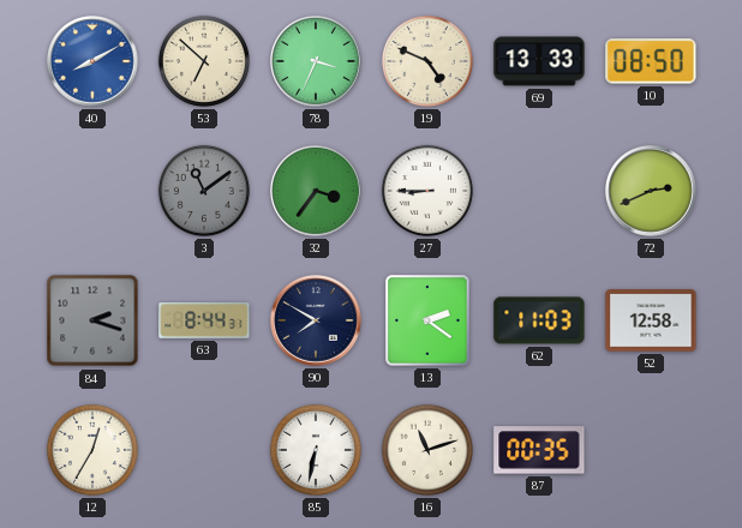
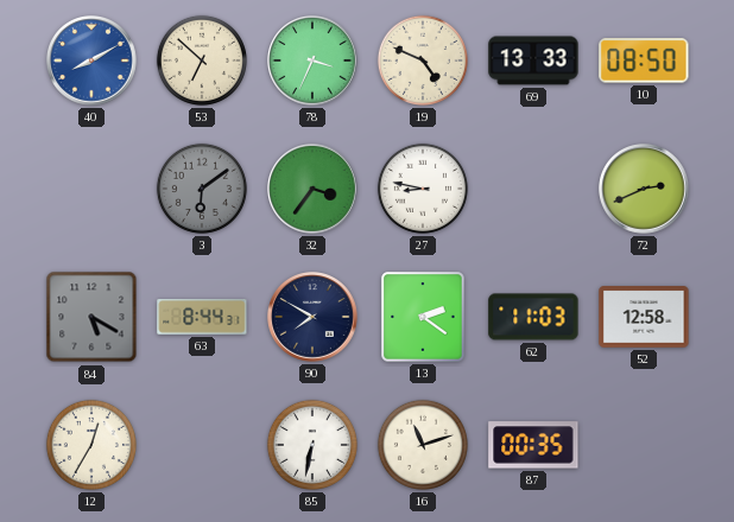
3: 11:09 -> 6:09 (202, 189)
27: 8:45 -> 8:47 (423, 189)
84: 2:18 -> 5:20 (91, 317)
